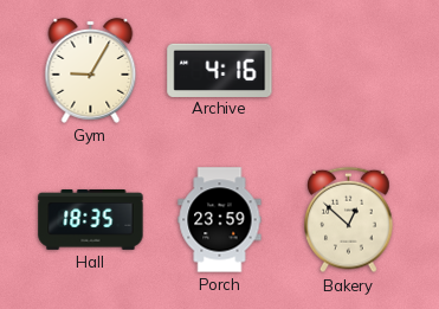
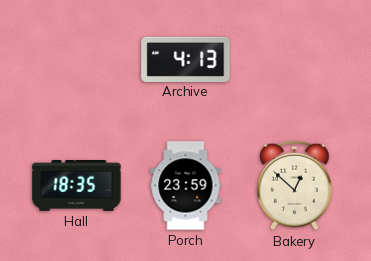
Gym: 9:05 -> none (91, 70)
Archive: 4:16 -> 4:13 (186, 59)
